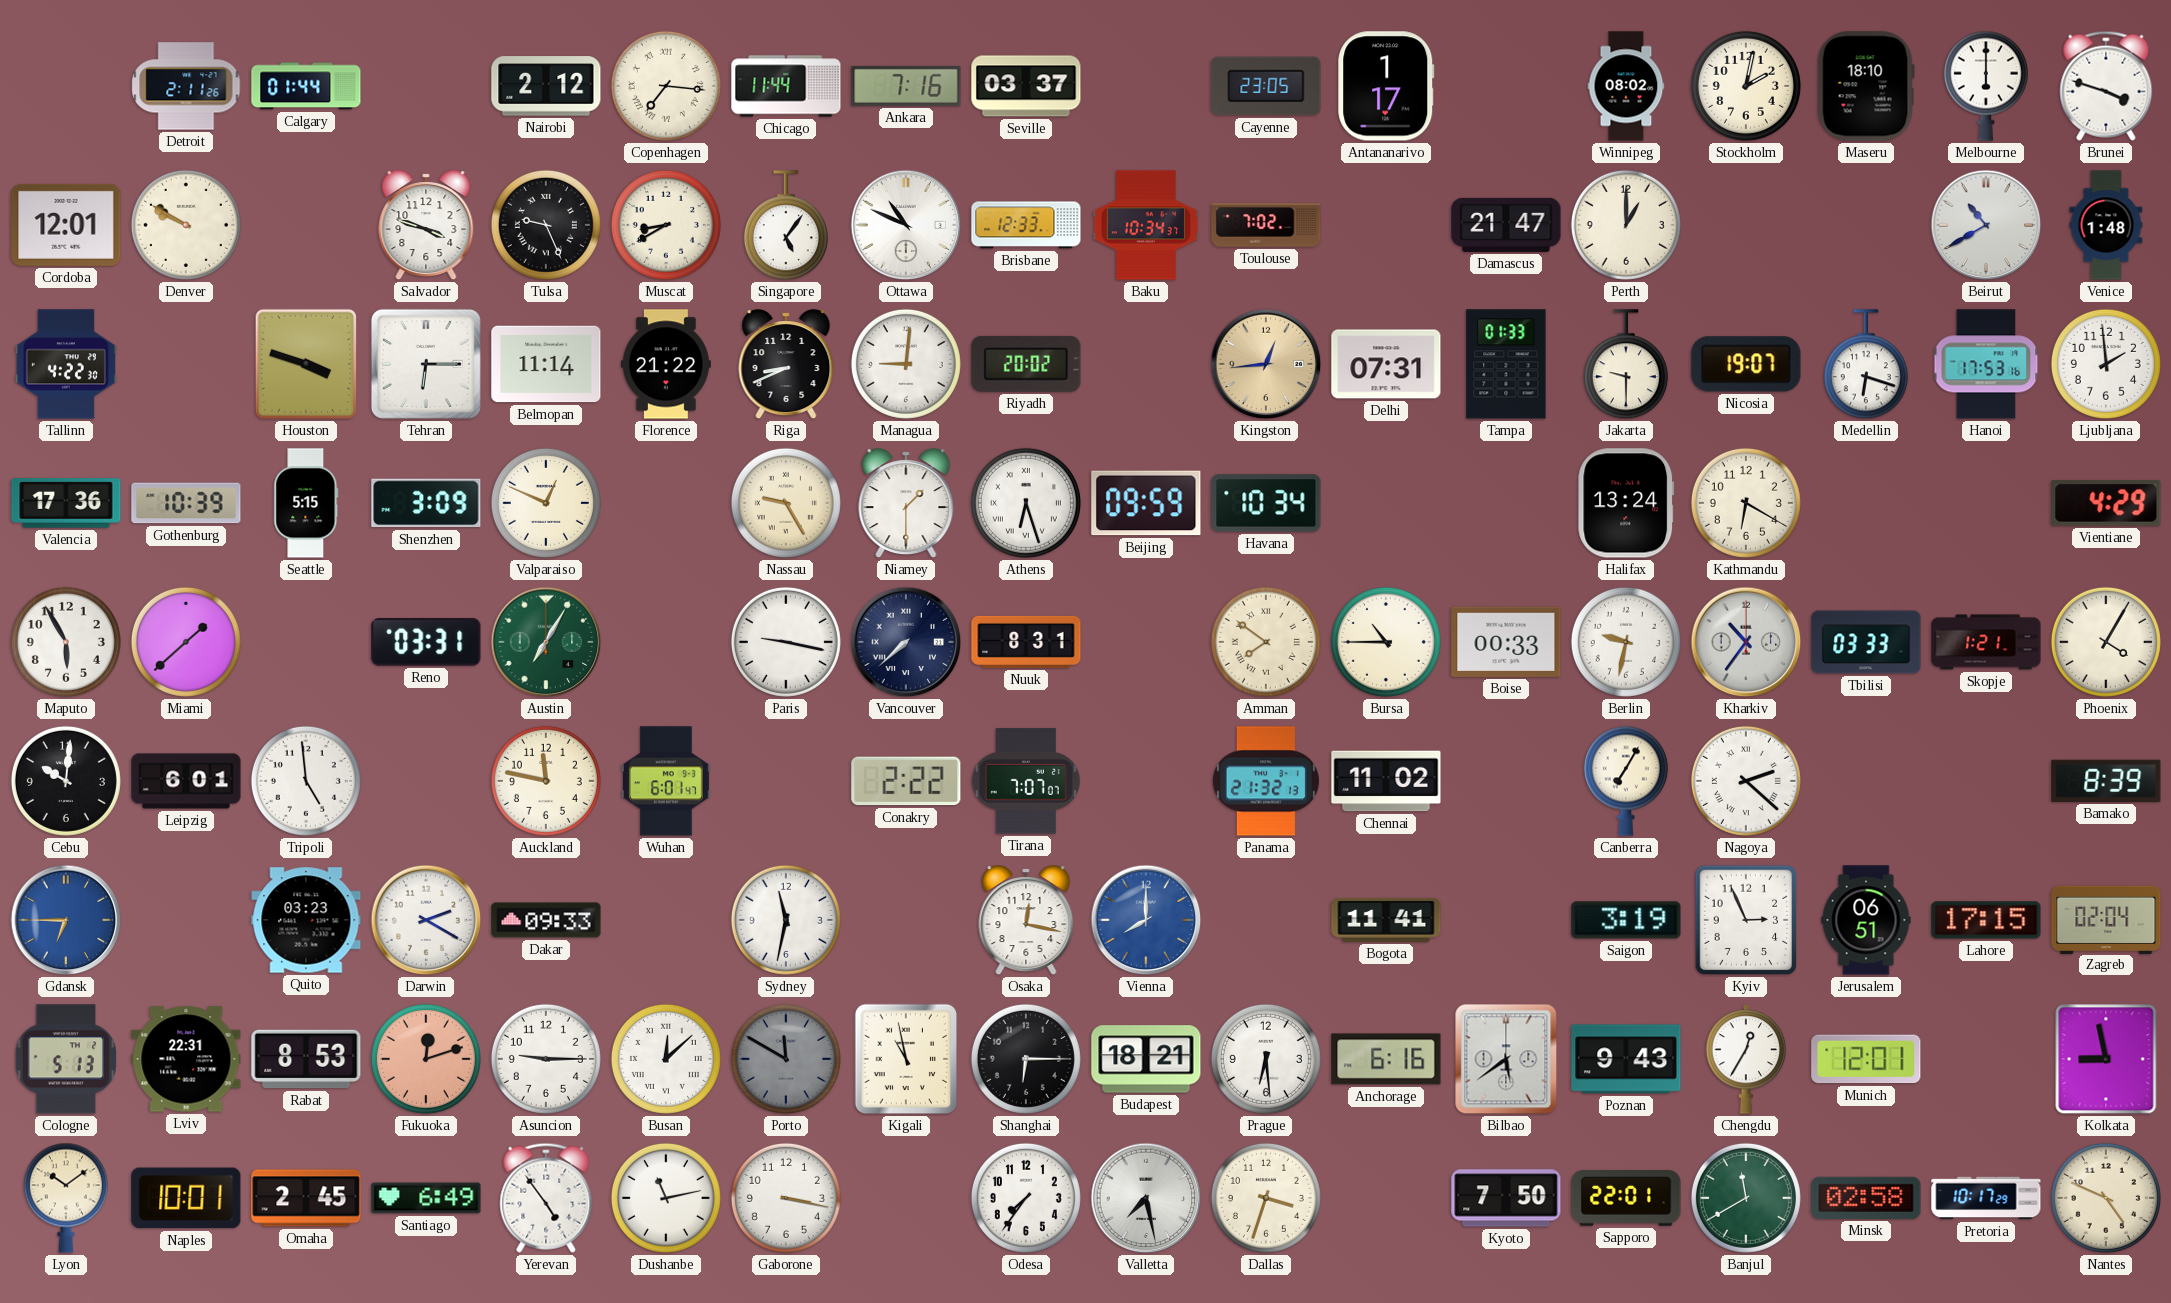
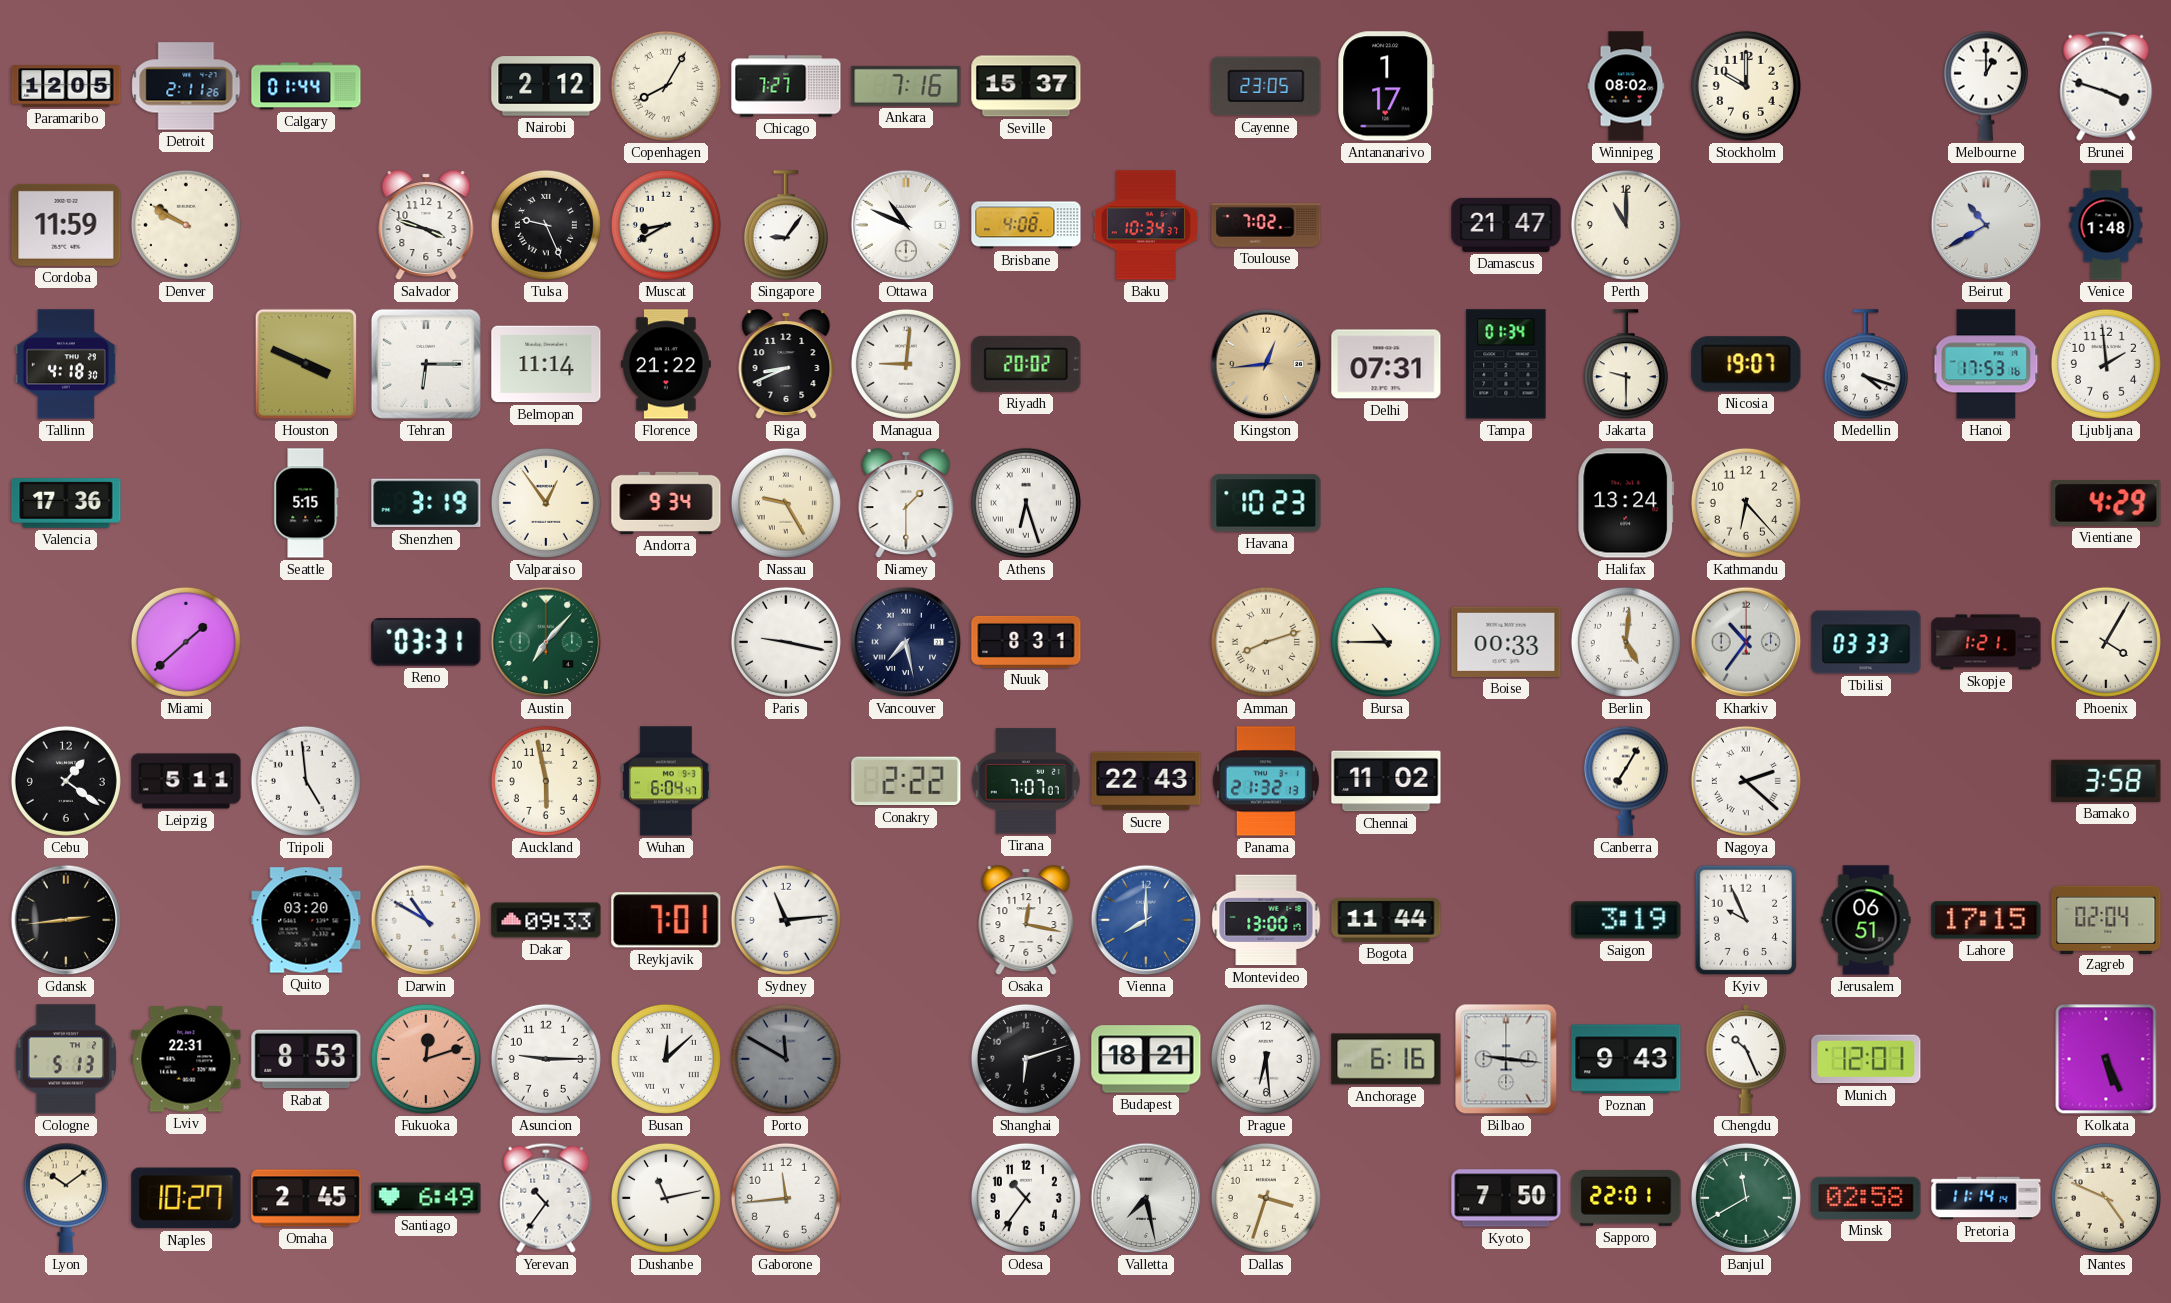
Paramaribo: none -> 12:05 (66, 86)
Copenhagen: 7:16 -> 8:05 (666, 86)
Chicago: 11:44 -> 7:27 (786, 86)
Seville: 03:37 -> 15:37 (1026, 86)
Stockholm: 2:02 -> 10:00 (1746, 86)
Maseru: 18:10 -> none (1866, 86)
Melbourne: 6:00 -> 1:00 (1986, 86)
Cordoba: 12:01 -> 11:59 (66, 225)
Singapore: 5:06 -> 9:06 (786, 226)
Brisbane: 12:33 -> 4:08 (1026, 225)
Perth: 1:00 -> 11:00 (1626, 225)
Tallinn: 4:22 -> 4:18 (66, 364)
Houston: 3:48 -> 3:49 (305, 364)
Tampa: 01:33 -> 01:34 (1506, 364)
Medellin: 6:18 -> 4:18 (1866, 365)
Gothenburg: 10:39 -> none (186, 503)
Shenzhen: 3:09 -> 3:19 (426, 503)
Valparaiso: 12:49 -> 12:54 (546, 503)
Andorra: none -> 9:34 (666, 503)
Beijing: 09:59 -> none (1146, 503)
Havana: 10:34 -> 10:23 (1266, 503)
Kathmandu: 6:20 -> 6:23 (1746, 503)
Maputo: 5:55 -> none (66, 642)
Austin: 7:05 -> 7:07 (546, 642)
Vancouver: 7:38 -> 7:28 (906, 642)
Amman: 7:51 -> 8:12 (1266, 642)
Berlin: 9:32 -> 5:01 (1626, 642)
Cebu: 10:01 -> 1:21 (66, 781)
Leipzig: 6:01 -> 5:11 (186, 781)
Auckland: 11:47 -> 5:58 (546, 781)
Wuhan: 6:01 -> 6:04 (666, 781)
Sucre: none -> 22:43 (1146, 781)
Bamako: 8:39 -> 3:58 (2106, 781)
Gdansk: 6:45 -> 2:44 (66, 920)
Gdansk dial: blue -> black (66, 920)
Quito: 03:23 -> 03:20 (306, 920)
Darwin: 2:20 -> 10:50 (426, 920)
Reykjavik: none -> 7:01 (666, 920)
Sydney: 11:32 -> 11:14 (786, 920)
Montevideo: none -> 13:00 (1266, 920)
Bogota: 11:41 -> 11:44 (1386, 920)
Kyiv: 2:56 -> 9:56 (1746, 920)
Kigali: 10:58 -> none (906, 1059)
Shanghai: 6:15 -> 6:12 (1026, 1059)
Bilbao: 5:39 -> 9:16 (1506, 1059)
Chengdu: 12:35 -> 10:26 (1746, 1060)
Kolkata: 8:58 -> 5:26 (2106, 1059)
Naples: 10:01 -> 10:27 (186, 1198)
Yerevan: 4:54 -> 10:36 (546, 1198)
Gaborone: 3:17 -> 11:44 (786, 1198)
Odesa: 7:36 -> 10:36 (1026, 1198)
Pretoria: 10:17 -> 11:14 (1986, 1198)
